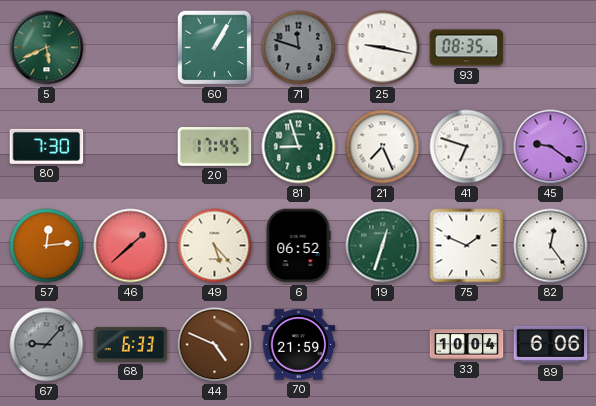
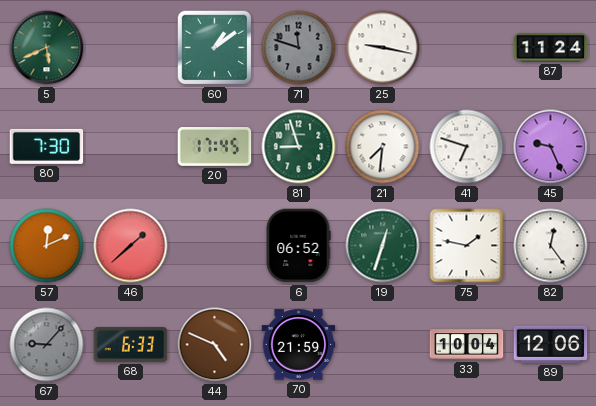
60: 1:05 -> 1:09 (215, 48)
93: 08:35 -> none (467, 48)
87: none -> 11:24 (551, 48)
21: 7:26 -> 7:31 (383, 147)
45: 9:21 -> 9:26 (551, 147)
57: 12:14 -> 12:11 (47, 246)
49: 5:23 -> none (215, 246)
75: 1:49 -> 1:47 (467, 246)
89: 6:06 -> 12:06 (551, 344)
